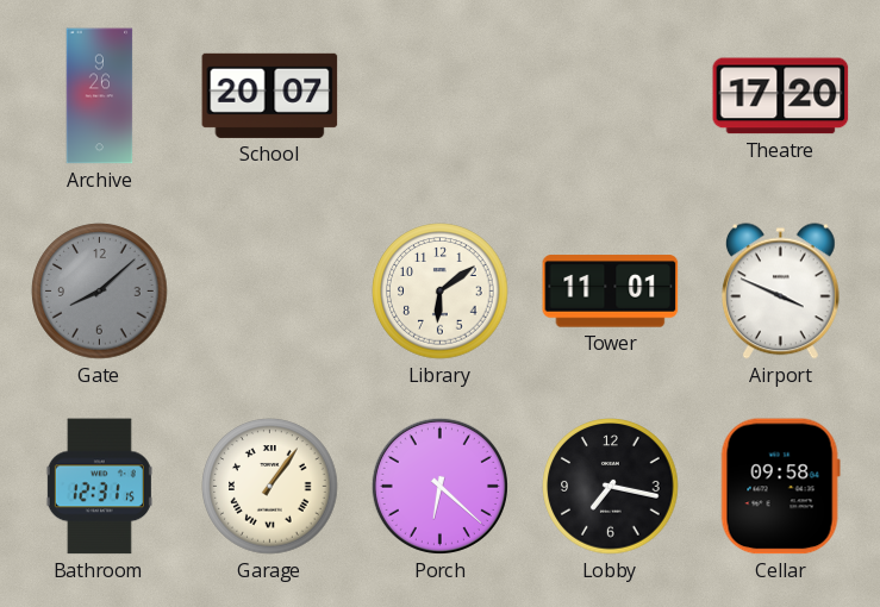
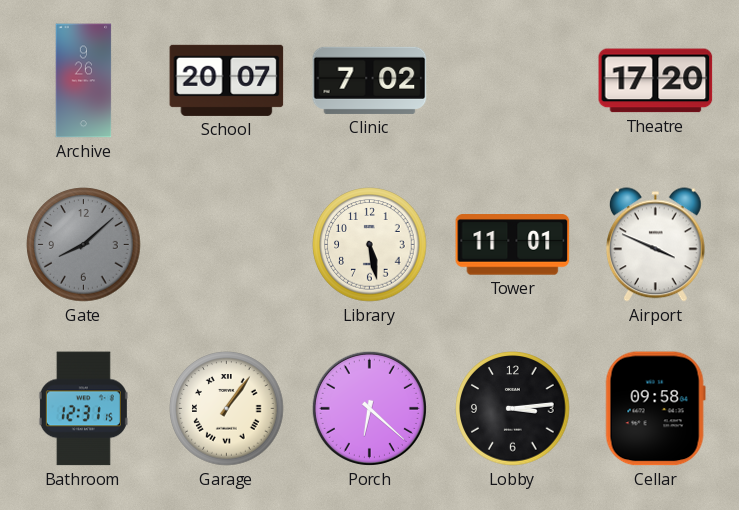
Clinic: none -> 7:02 (370, 80)
Library: 6:09 -> 5:28 (370, 245)
Lobby: 7:17 -> 3:14 (513, 409)
